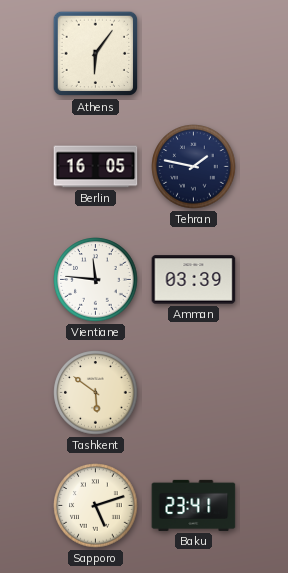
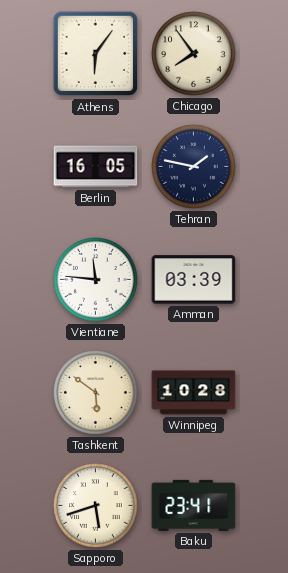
Chicago: none -> 7:54 (194, 54)
Winnipeg: none -> 10:28 (194, 393)
Sapporo: 5:12 -> 5:42 (96, 506)
